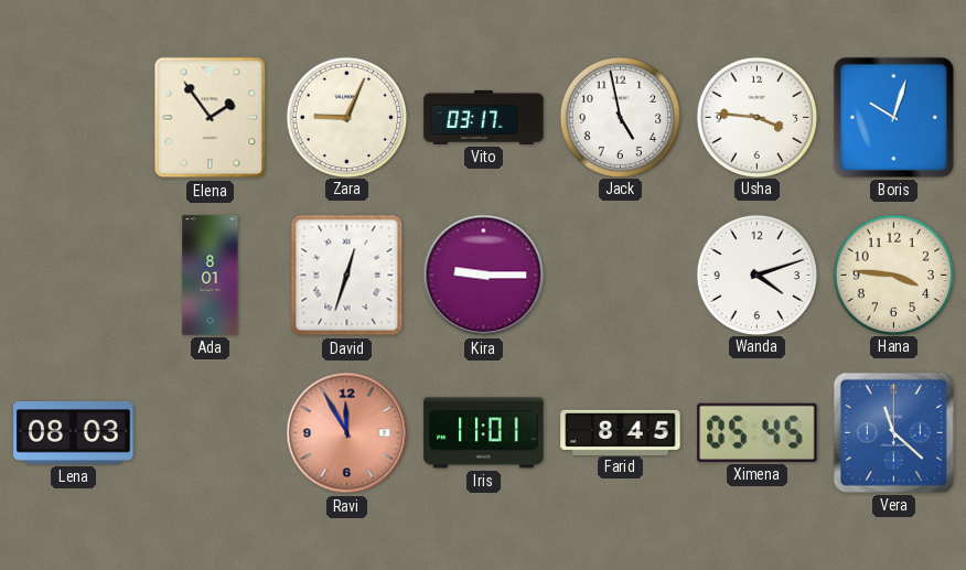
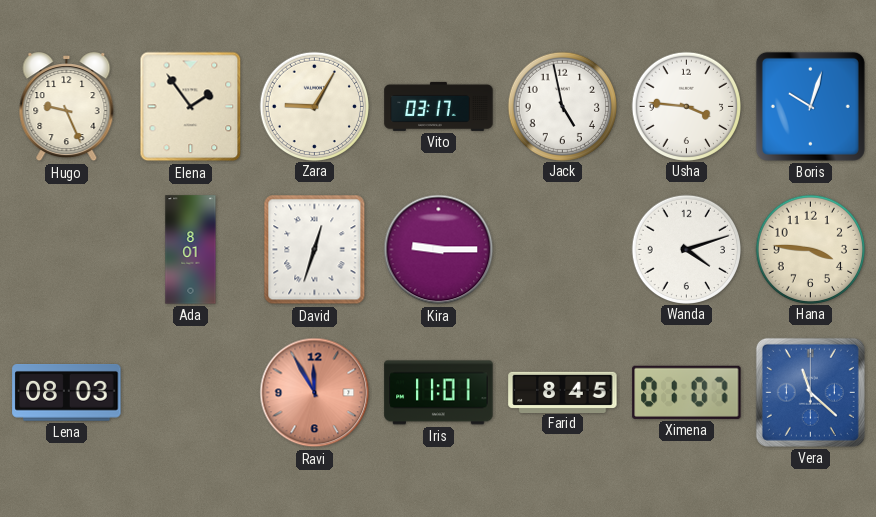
Hugo: none -> 9:26 (67, 107)
Zara: 9:04 -> 9:05 (314, 106)
Ximena: 05:45 -> 01:07 (687, 392)
